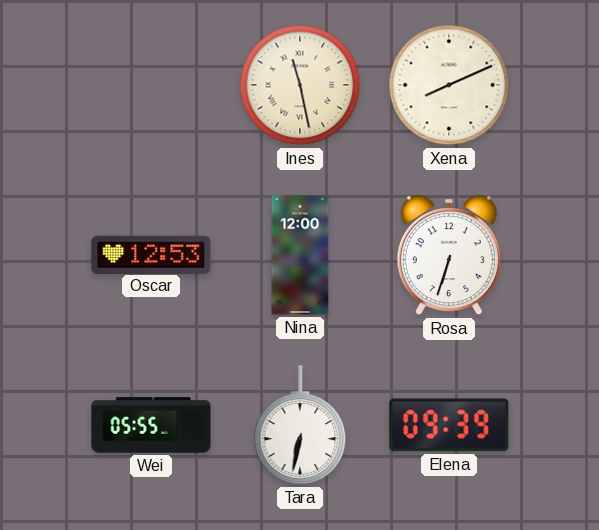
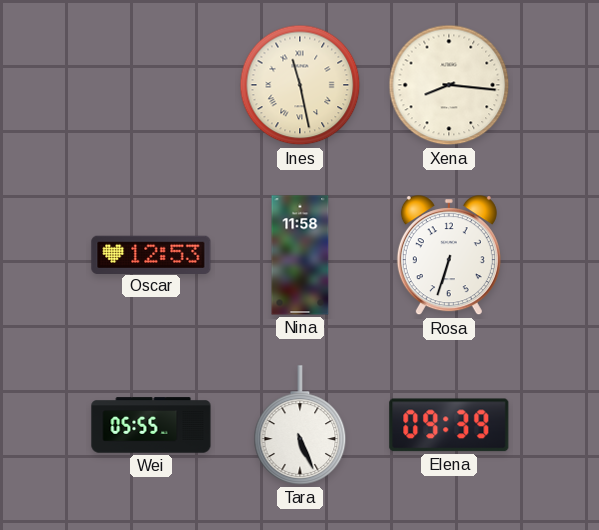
Xena: 8:11 -> 8:16 (449, 85)
Nina: 12:00 -> 11:58 (300, 255)
Tara: 6:32 -> 5:26 (300, 425)
